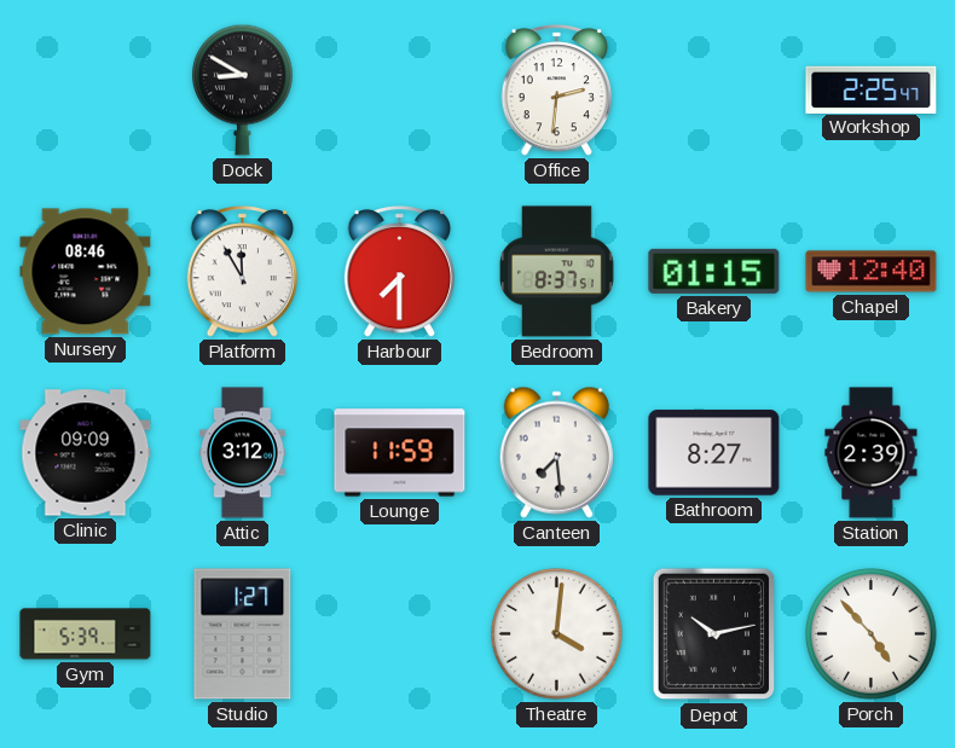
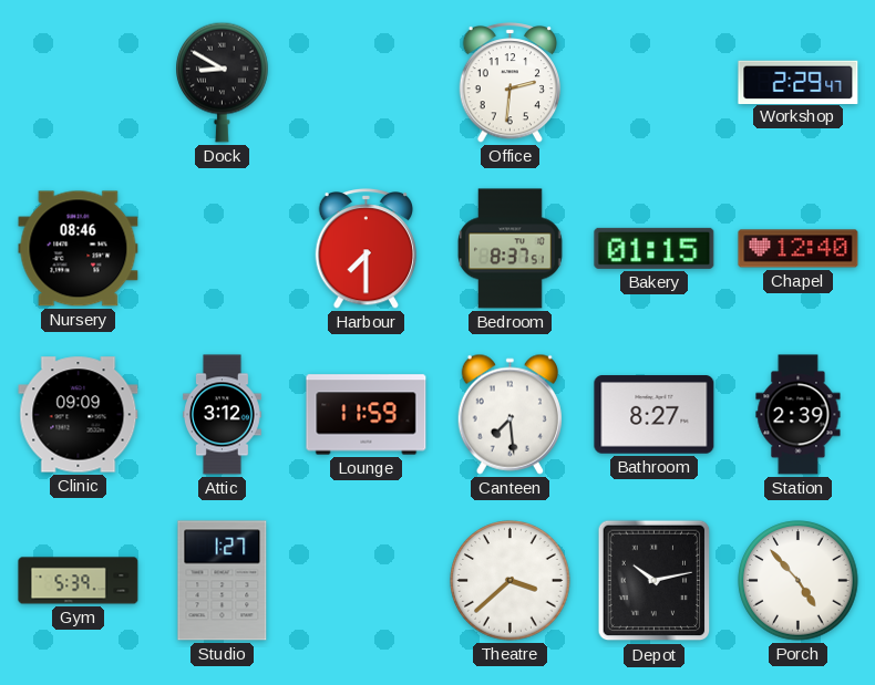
Workshop: 2:25 -> 2:29 (799, 82)
Platform: 11:55 -> none (243, 272)
Theatre: 4:01 -> 3:38 (511, 581)
